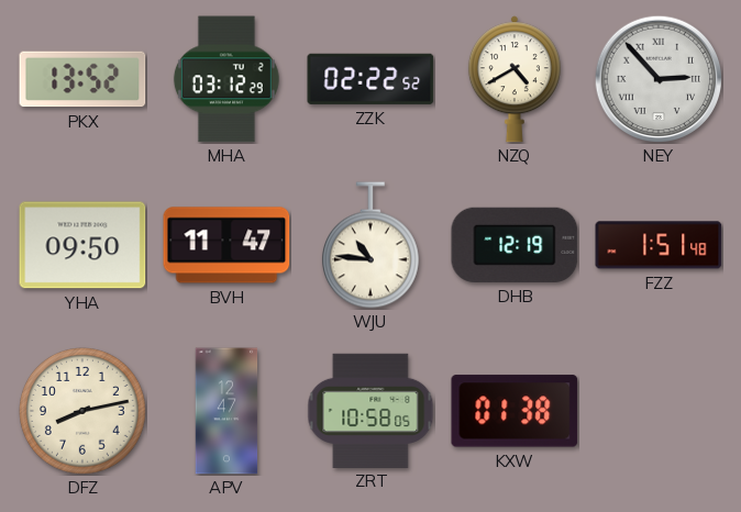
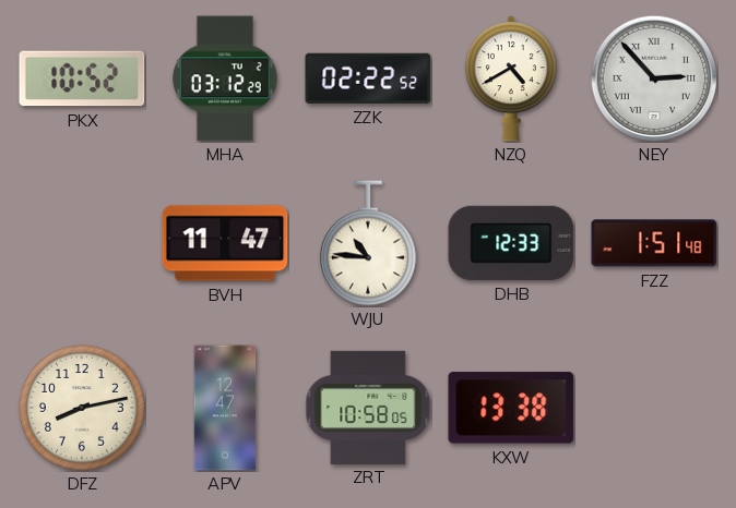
PKX: 13:52 -> 10:52 (82, 78)
YHA: 09:50 -> none (82, 245)
DHB: 12:19 -> 12:33 (511, 243)
KXW: 01:38 -> 13:38 (511, 408)
